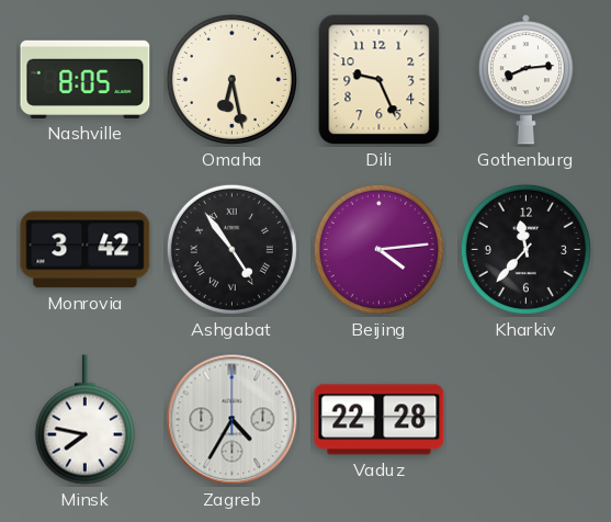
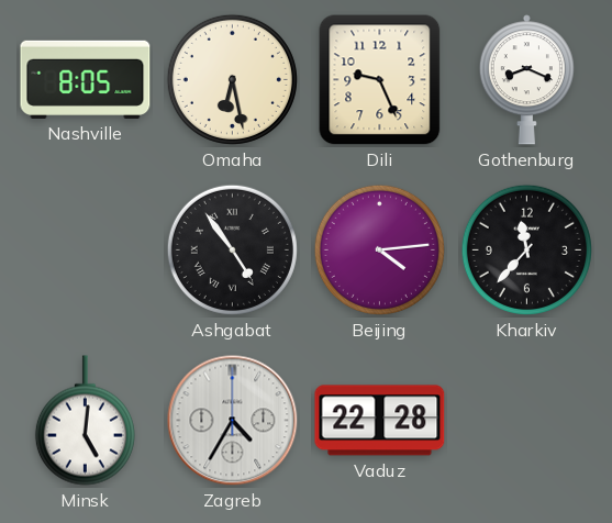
Gothenburg: 8:14 -> 8:19 (526, 80)
Monrovia: 3:42 -> none (86, 250)
Minsk: 7:47 -> 5:01 (85, 421)
